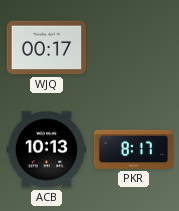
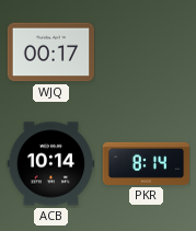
ACB: 10:13 -> 10:14 (50, 164)
PKR: 8:17 -> 8:14 (146, 163)
